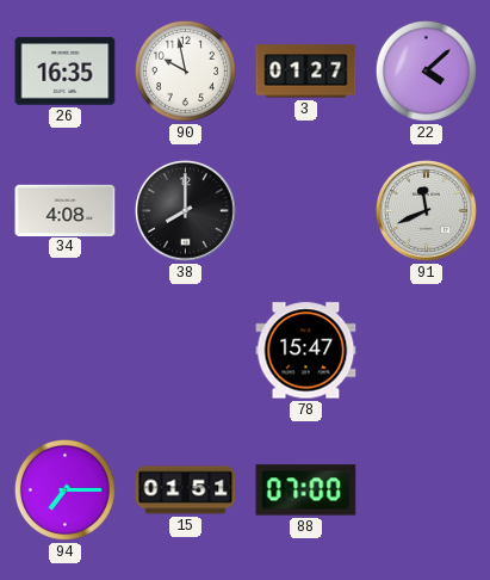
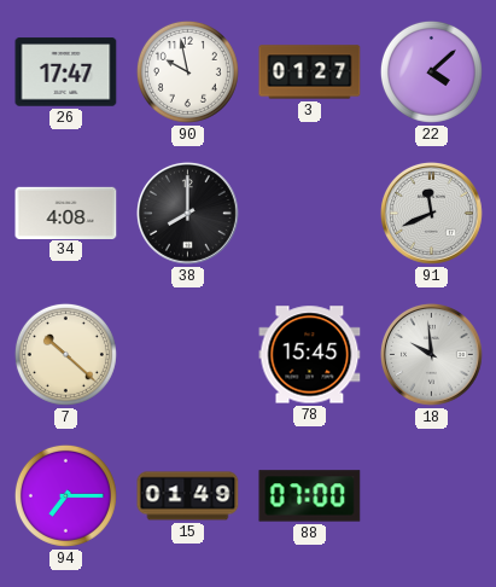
26: 16:35 -> 17:47 (66, 72)
7: none -> 10:22 (65, 354)
78: 15:47 -> 15:45 (310, 355)
18: none -> 9:59 (432, 355)
15: 01:51 -> 01:49 (188, 496)
